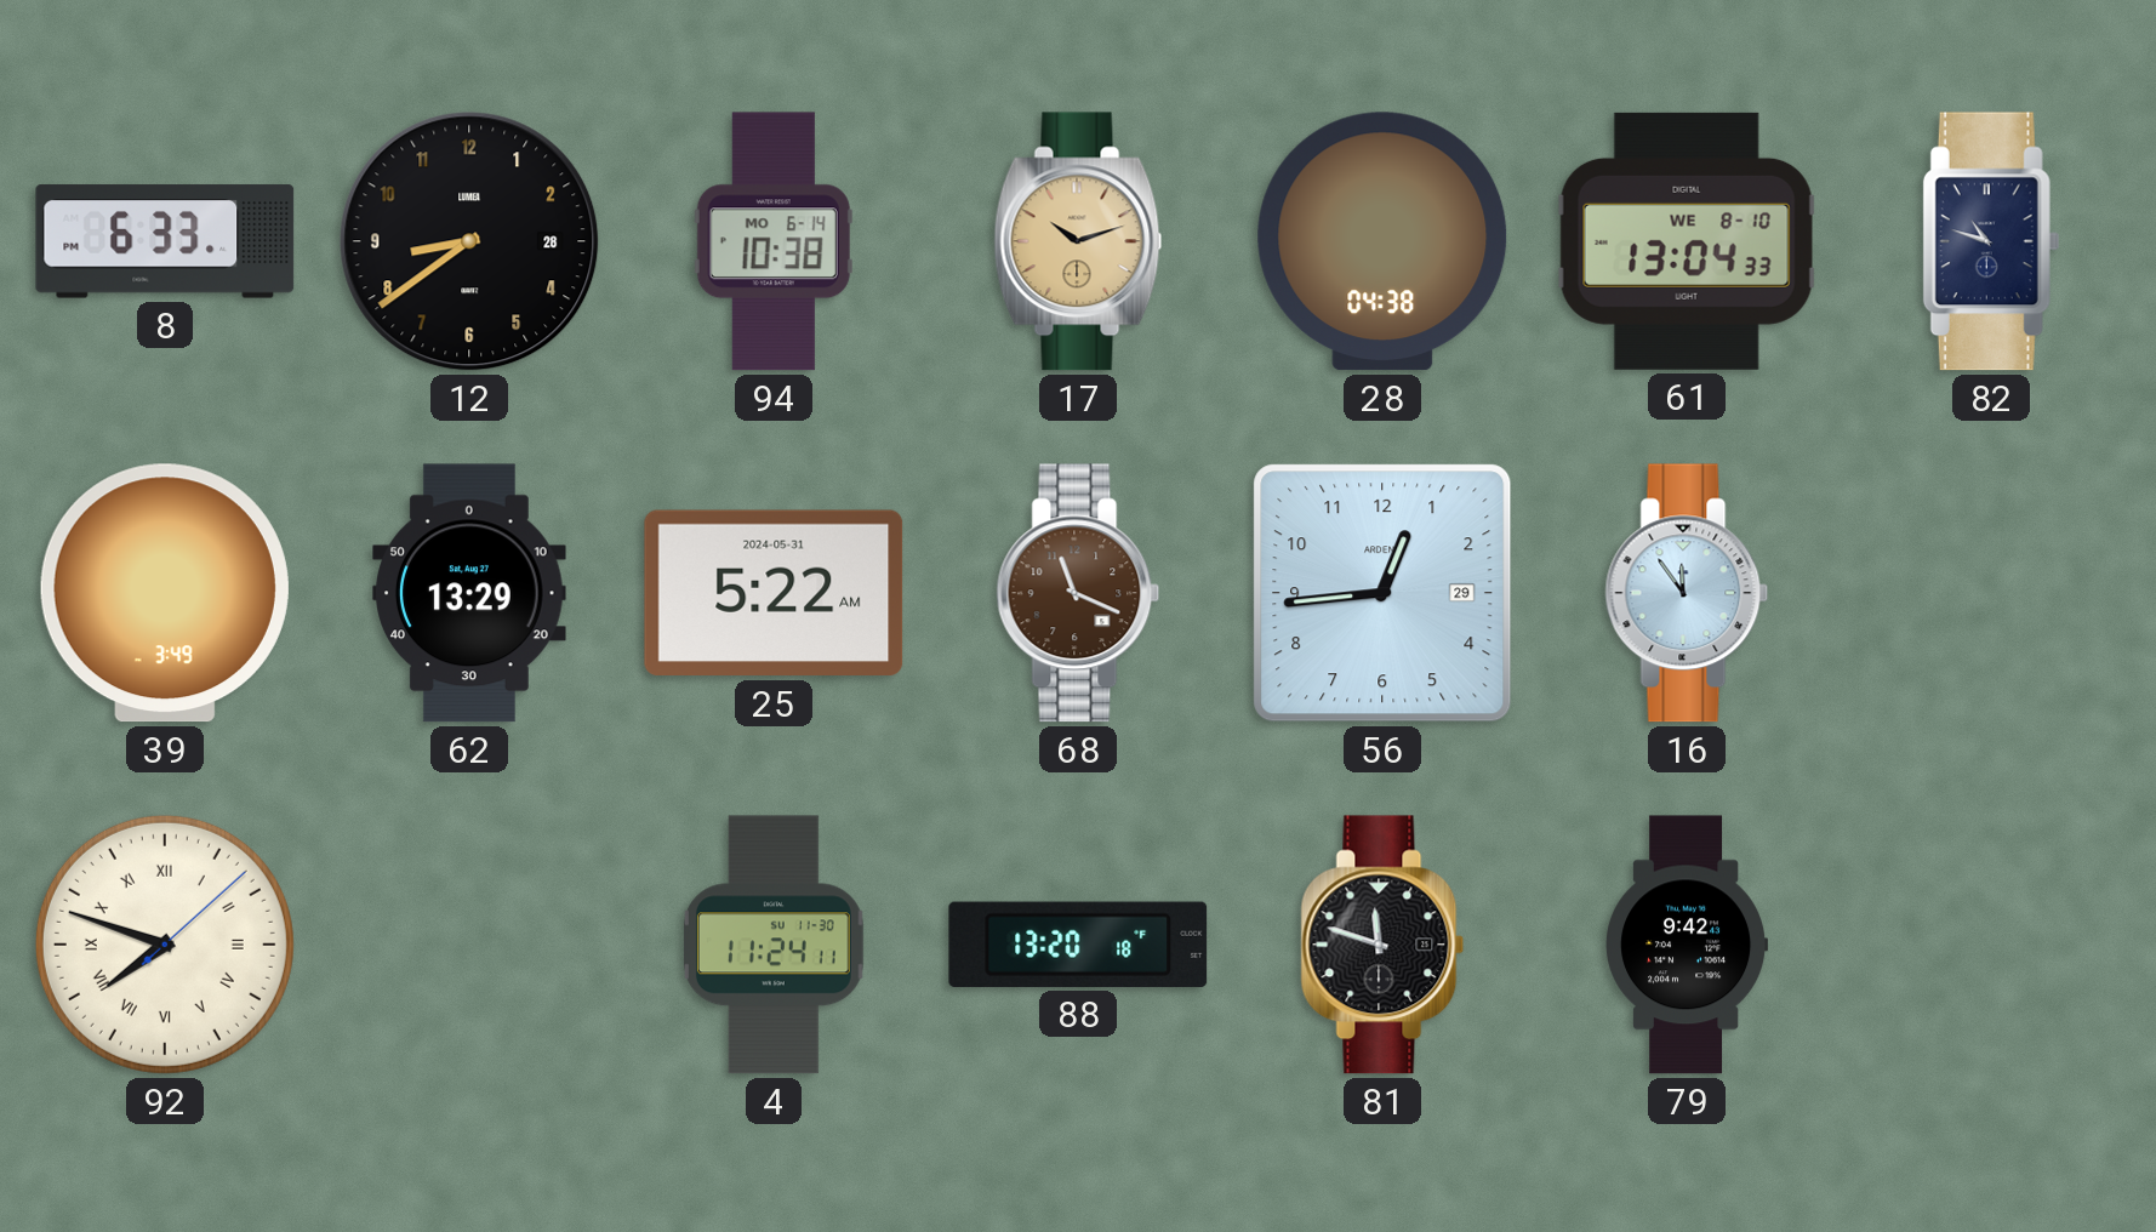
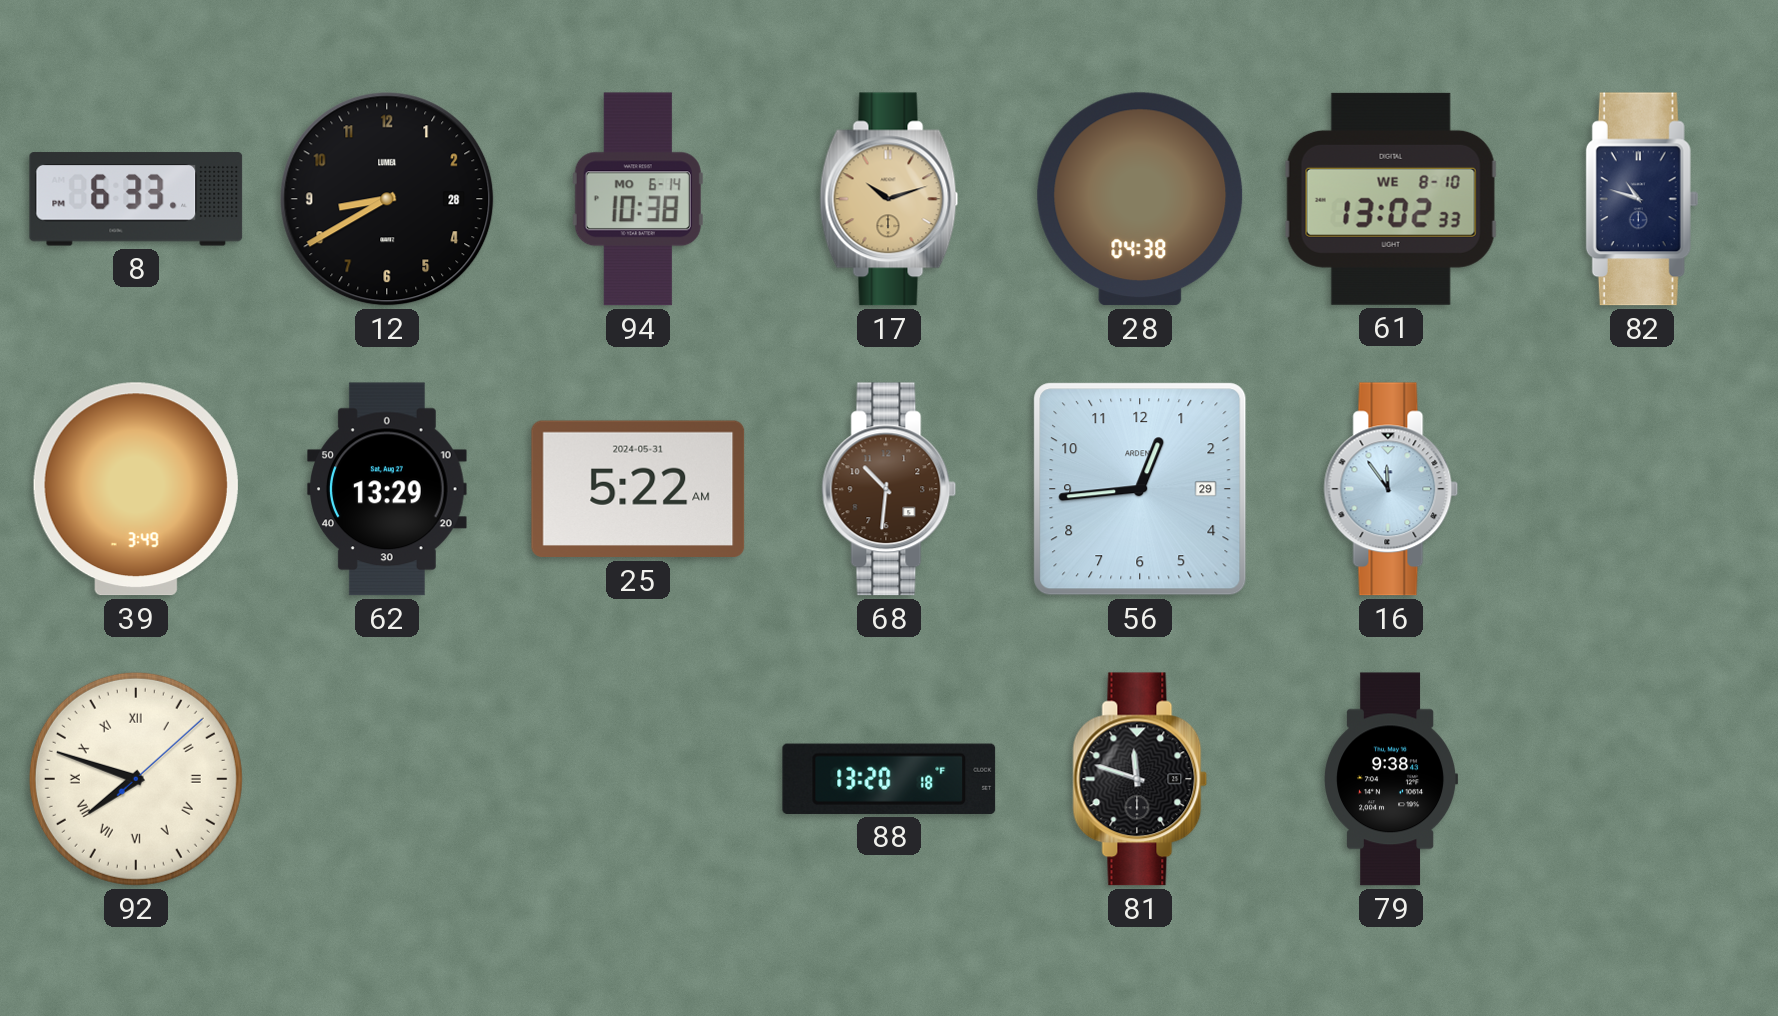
12: 8:39 -> 8:40 (387, 199)
61: 13:04 -> 13:02 (1391, 199)
68: 11:19 -> 10:31 (889, 489)
4: 11:24 -> none (774, 945)
79: 9:42 -> 9:38 (1392, 779)
